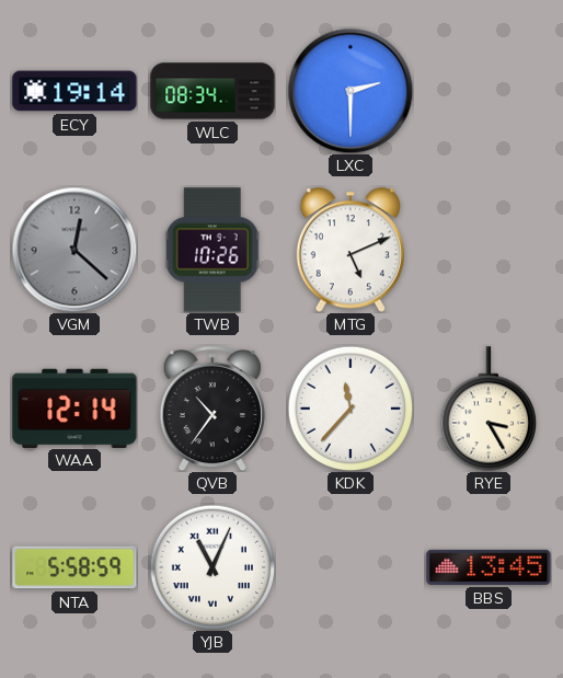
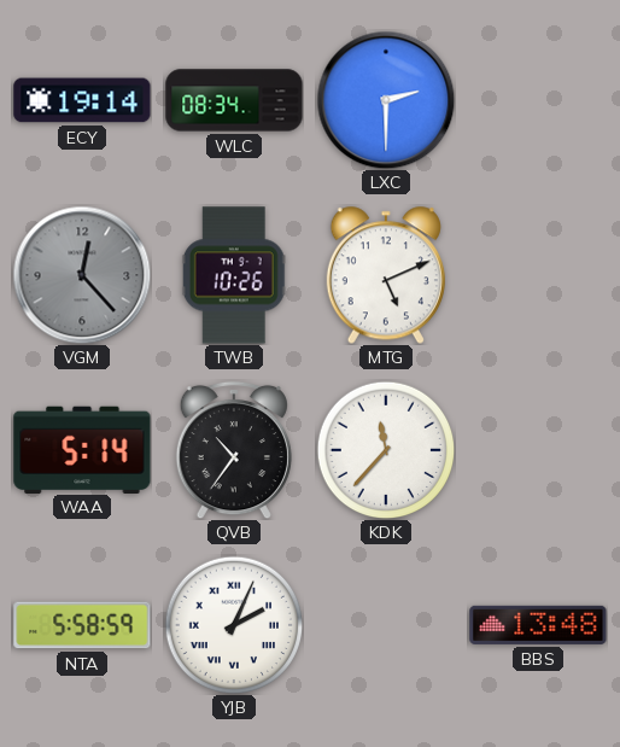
VGM: 12:22 -> 12:23 (82, 275)
WAA: 12:14 -> 5:14 (82, 449)
RYE: 3:25 -> none (487, 409)
YJB: 11:04 -> 2:04 (234, 625)
BBS: 13:45 -> 13:48 (538, 625)
